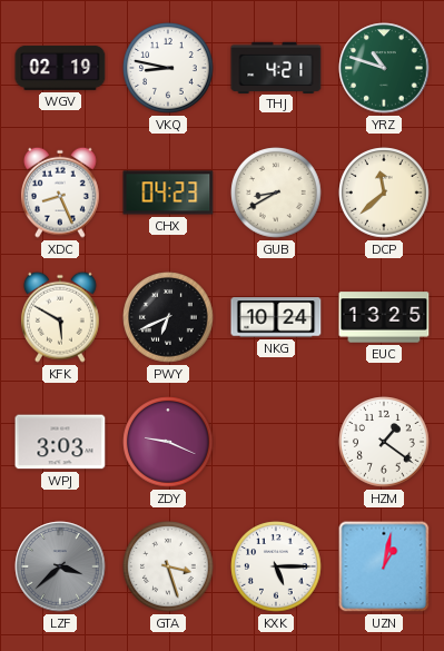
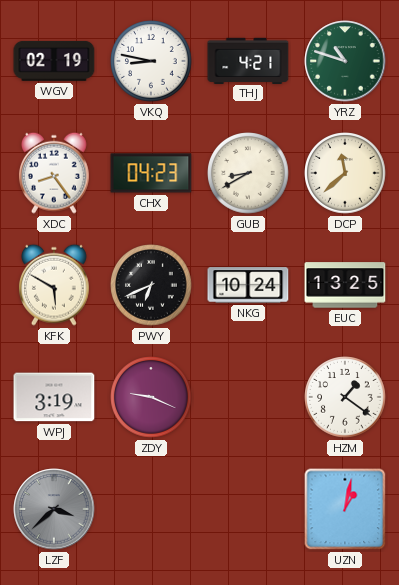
XDC: 8:26 -> 8:24 (54, 173)
WPJ: 3:03 -> 3:19 (54, 397)
GTA: 3:27 -> none (168, 566)
KXK: 5:15 -> none (276, 566)
